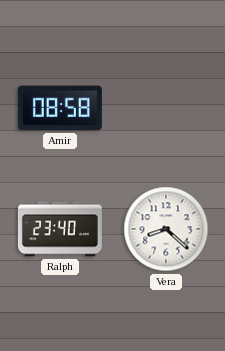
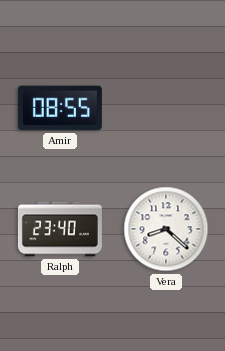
Amir: 08:58 -> 08:55 (60, 108)
